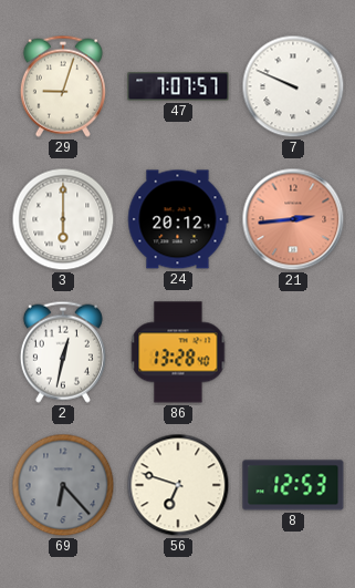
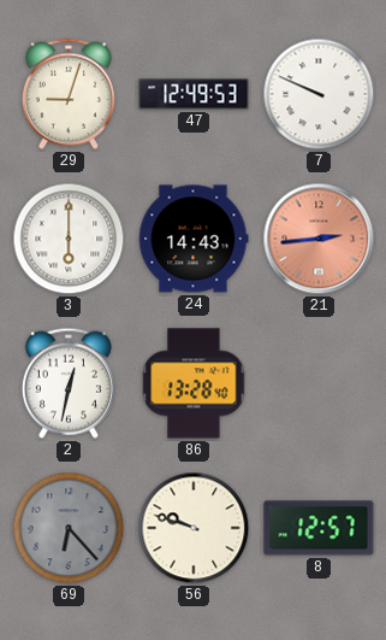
47: 7:07 -> 12:49 (194, 94)
24: 20:12 -> 14:43 (194, 239)
56: 6:48 -> 9:48 (194, 528)
8: 12:53 -> 12:57 (319, 528)
